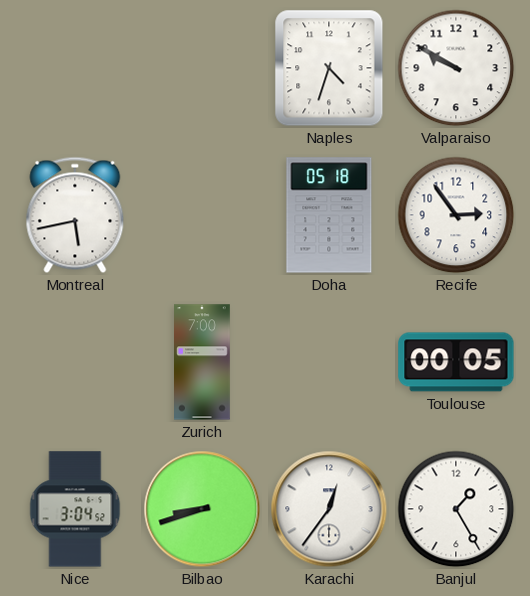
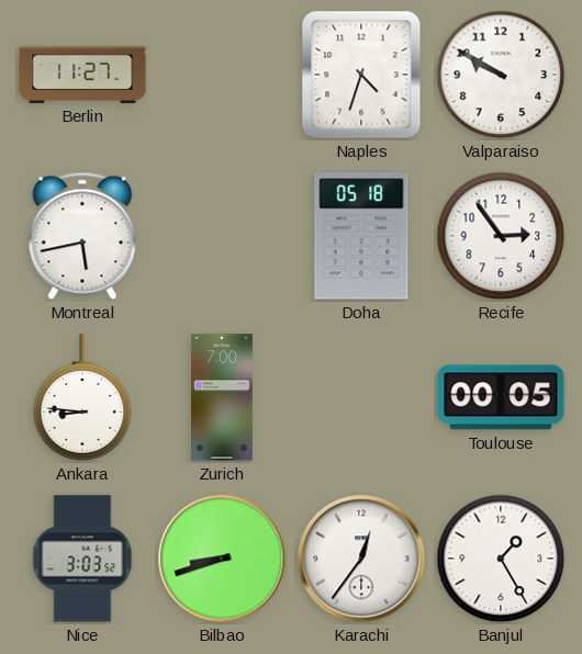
Berlin: none -> 11:27 (82, 75)
Ankara: none -> 8:46 (82, 397)
Nice: 3:04 -> 3:03 (82, 559)
